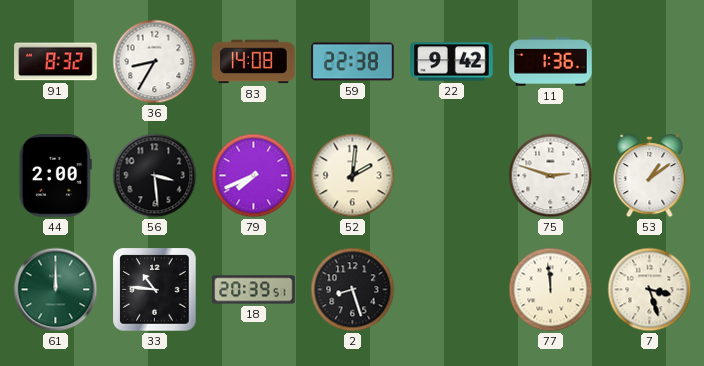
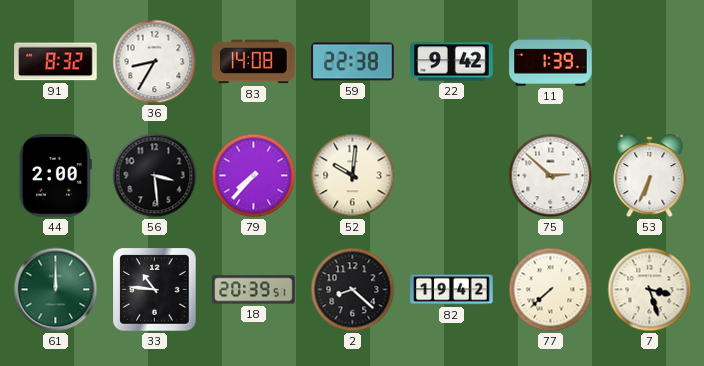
11: 1:36 -> 1:39 (551, 62)
79: 7:41 -> 7:37 (254, 176)
52: 2:01 -> 10:01 (353, 176)
75: 2:48 -> 2:52 (551, 176)
53: 1:09 -> 6:34 (650, 176)
2: 8:27 -> 8:22 (353, 290)
82: none -> 19:42 (452, 290)
77: 11:59 -> 7:38 (551, 290)
